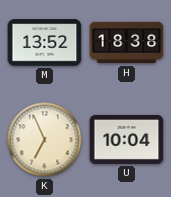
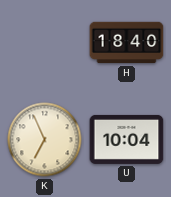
M: 13:52 -> none (45, 43)
H: 18:38 -> 18:40 (127, 43)
